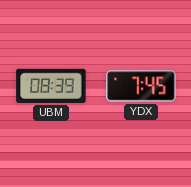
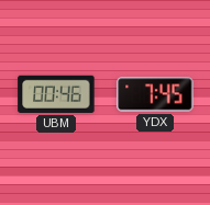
UBM: 08:39 -> 00:46 (56, 94)
